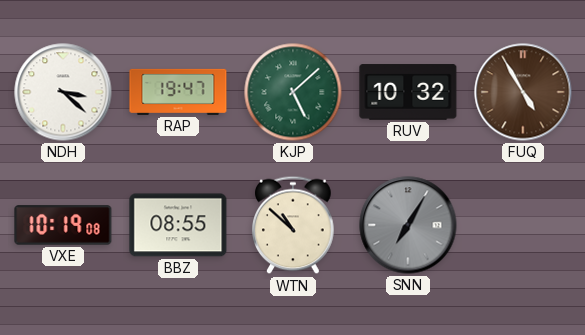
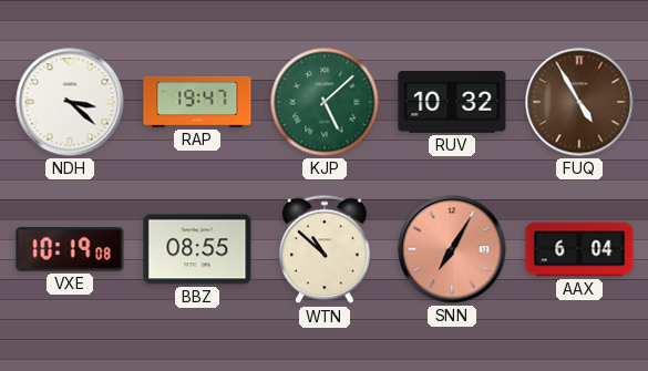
SNN dial: grey -> salmon (452, 249)
AAX: none -> 6:04 (579, 249)
